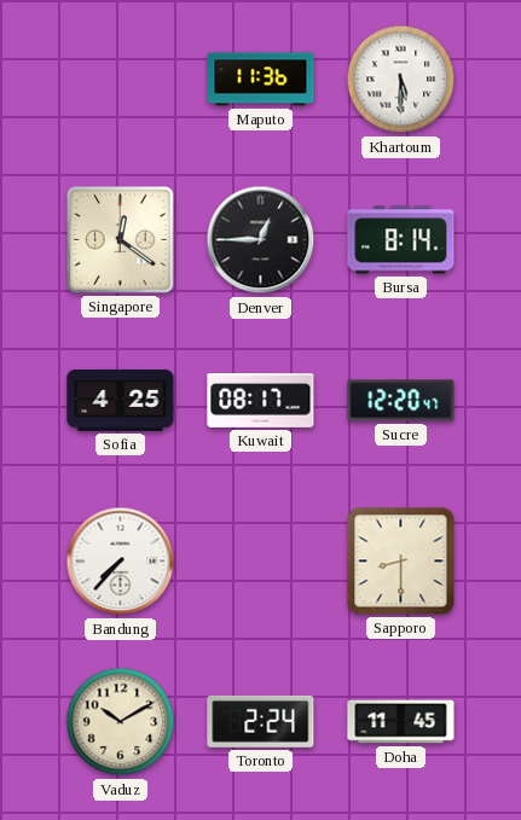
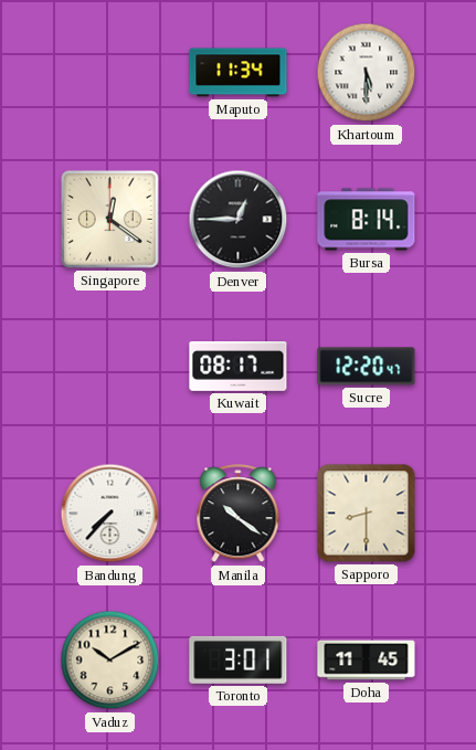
Maputo: 11:36 -> 11:34 (239, 73)
Sofia: 4:25 -> none (121, 400)
Manila: none -> 10:21 (239, 514)
Toronto: 2:24 -> 3:01 (239, 659)
